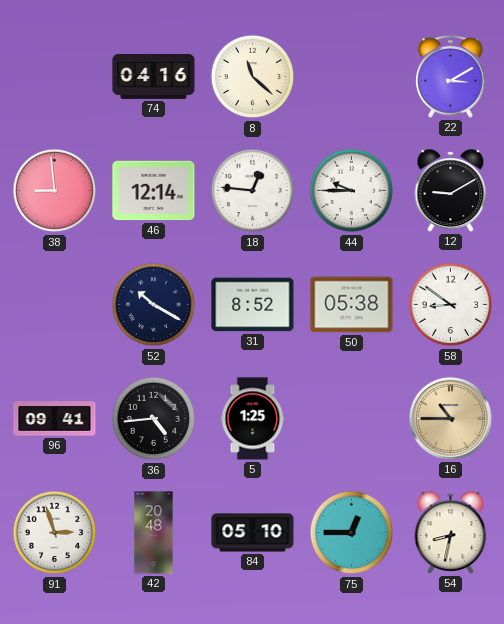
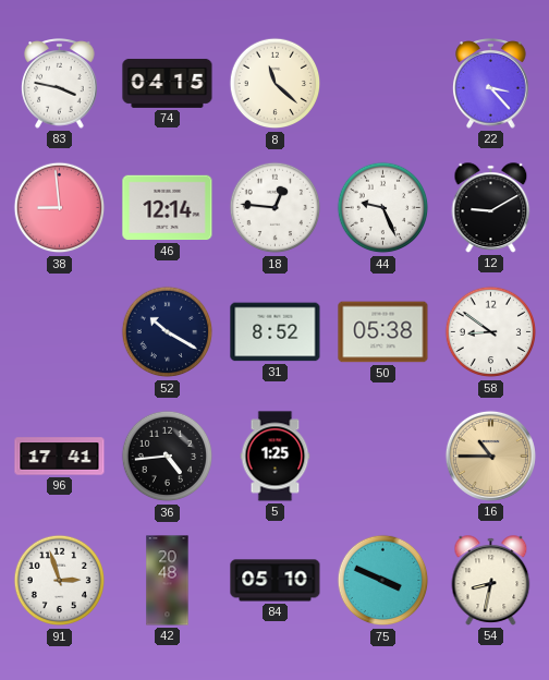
83: none -> 3:47 (60, 84)
74: 04:16 -> 04:15 (168, 83)
22: 3:10 -> 3:23 (491, 84)
44: 9:45 -> 9:26 (383, 208)
96: 09:41 -> 17:41 (60, 457)
75: 12:45 -> 3:49 (383, 581)
